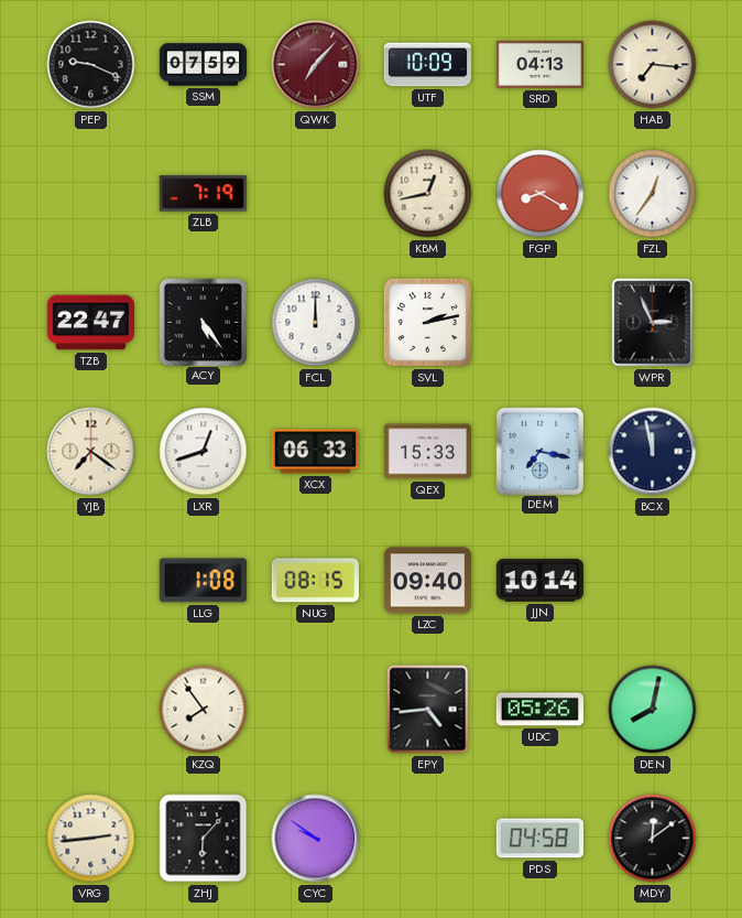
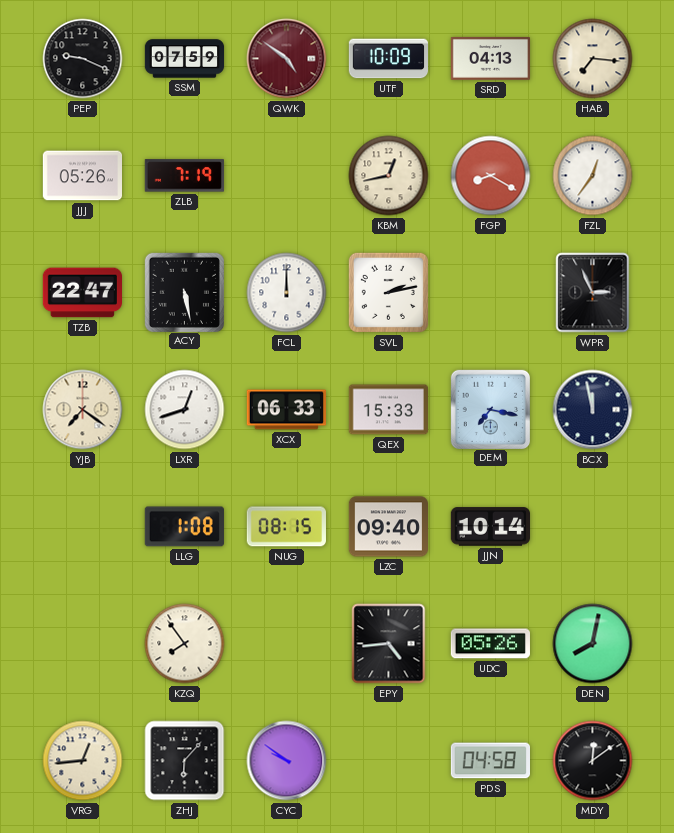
QWK: 7:07 -> 4:51 (287, 59)
JJJ: none -> 05:26 (82, 176)
ACY: 5:24 -> 5:28 (184, 292)
VRG: 2:44 -> 12:44 (83, 761)
